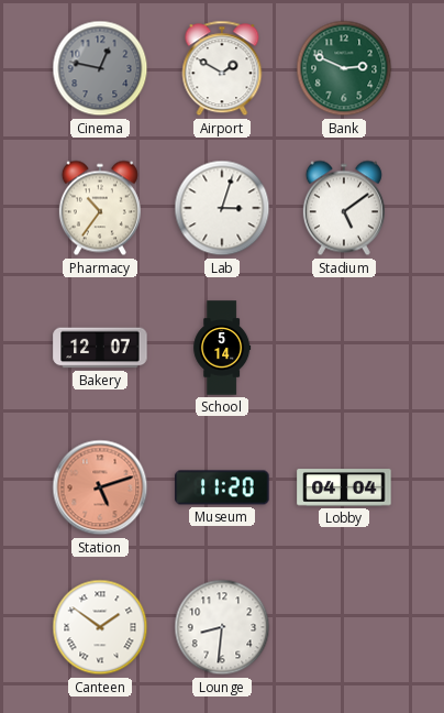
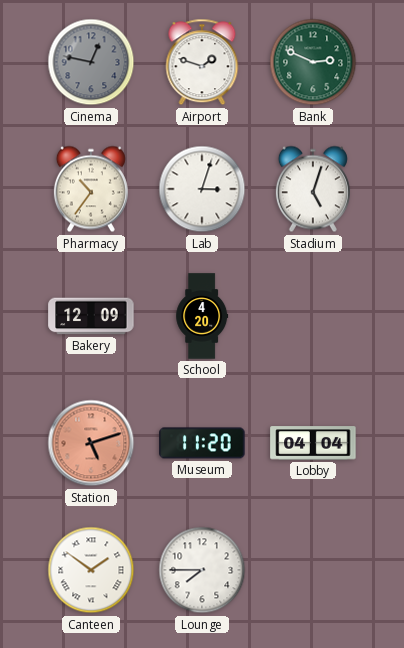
Airport: 1:50 -> 1:48 (202, 62)
Stadium: 5:09 -> 5:03 (313, 189)
Bakery: 12:07 -> 12:09 (91, 316)
School: 5:14 -> 4:20 (202, 316)
Lounge: 8:31 -> 7:45 (202, 570)
